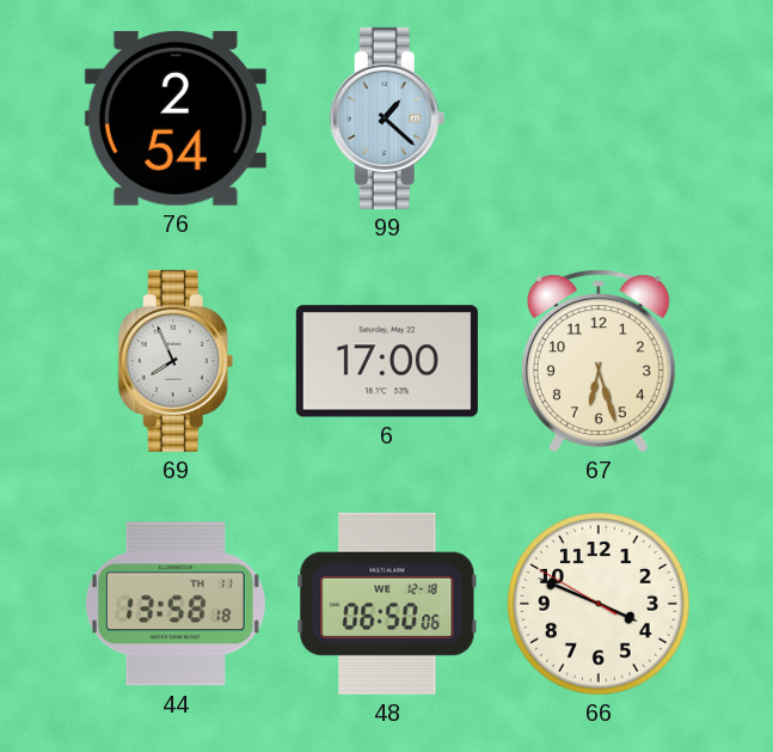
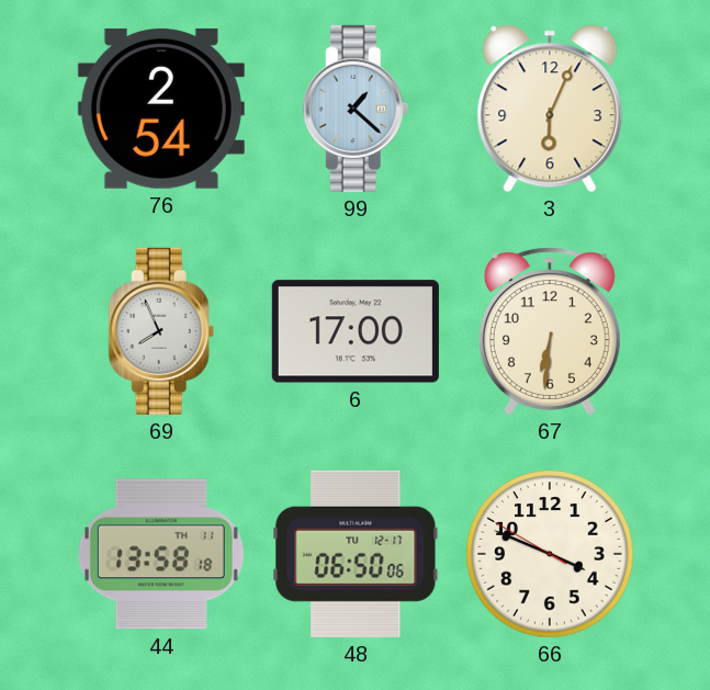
3: none -> 6:04 (550, 109)
67: 6:27 -> 6:31 (550, 331)
48 date: WE 12-18 -> TU 12-17 (356, 554)
